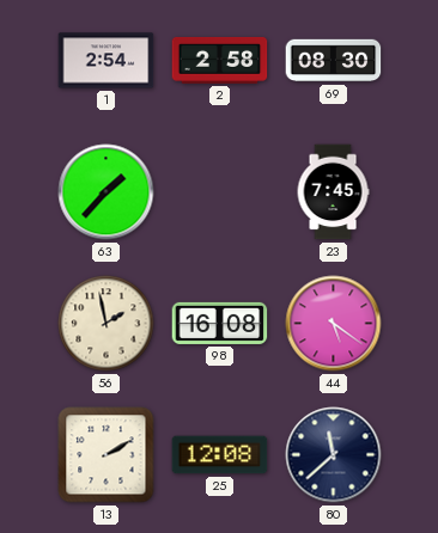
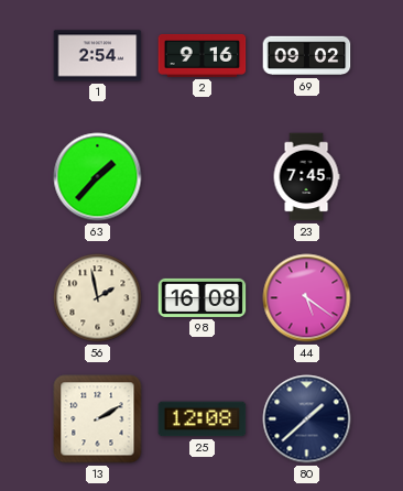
2: 2:58 -> 9:16 (203, 55)
69: 08:30 -> 09:02 (307, 56)
80: 11:38 -> 1:38 (307, 419)
